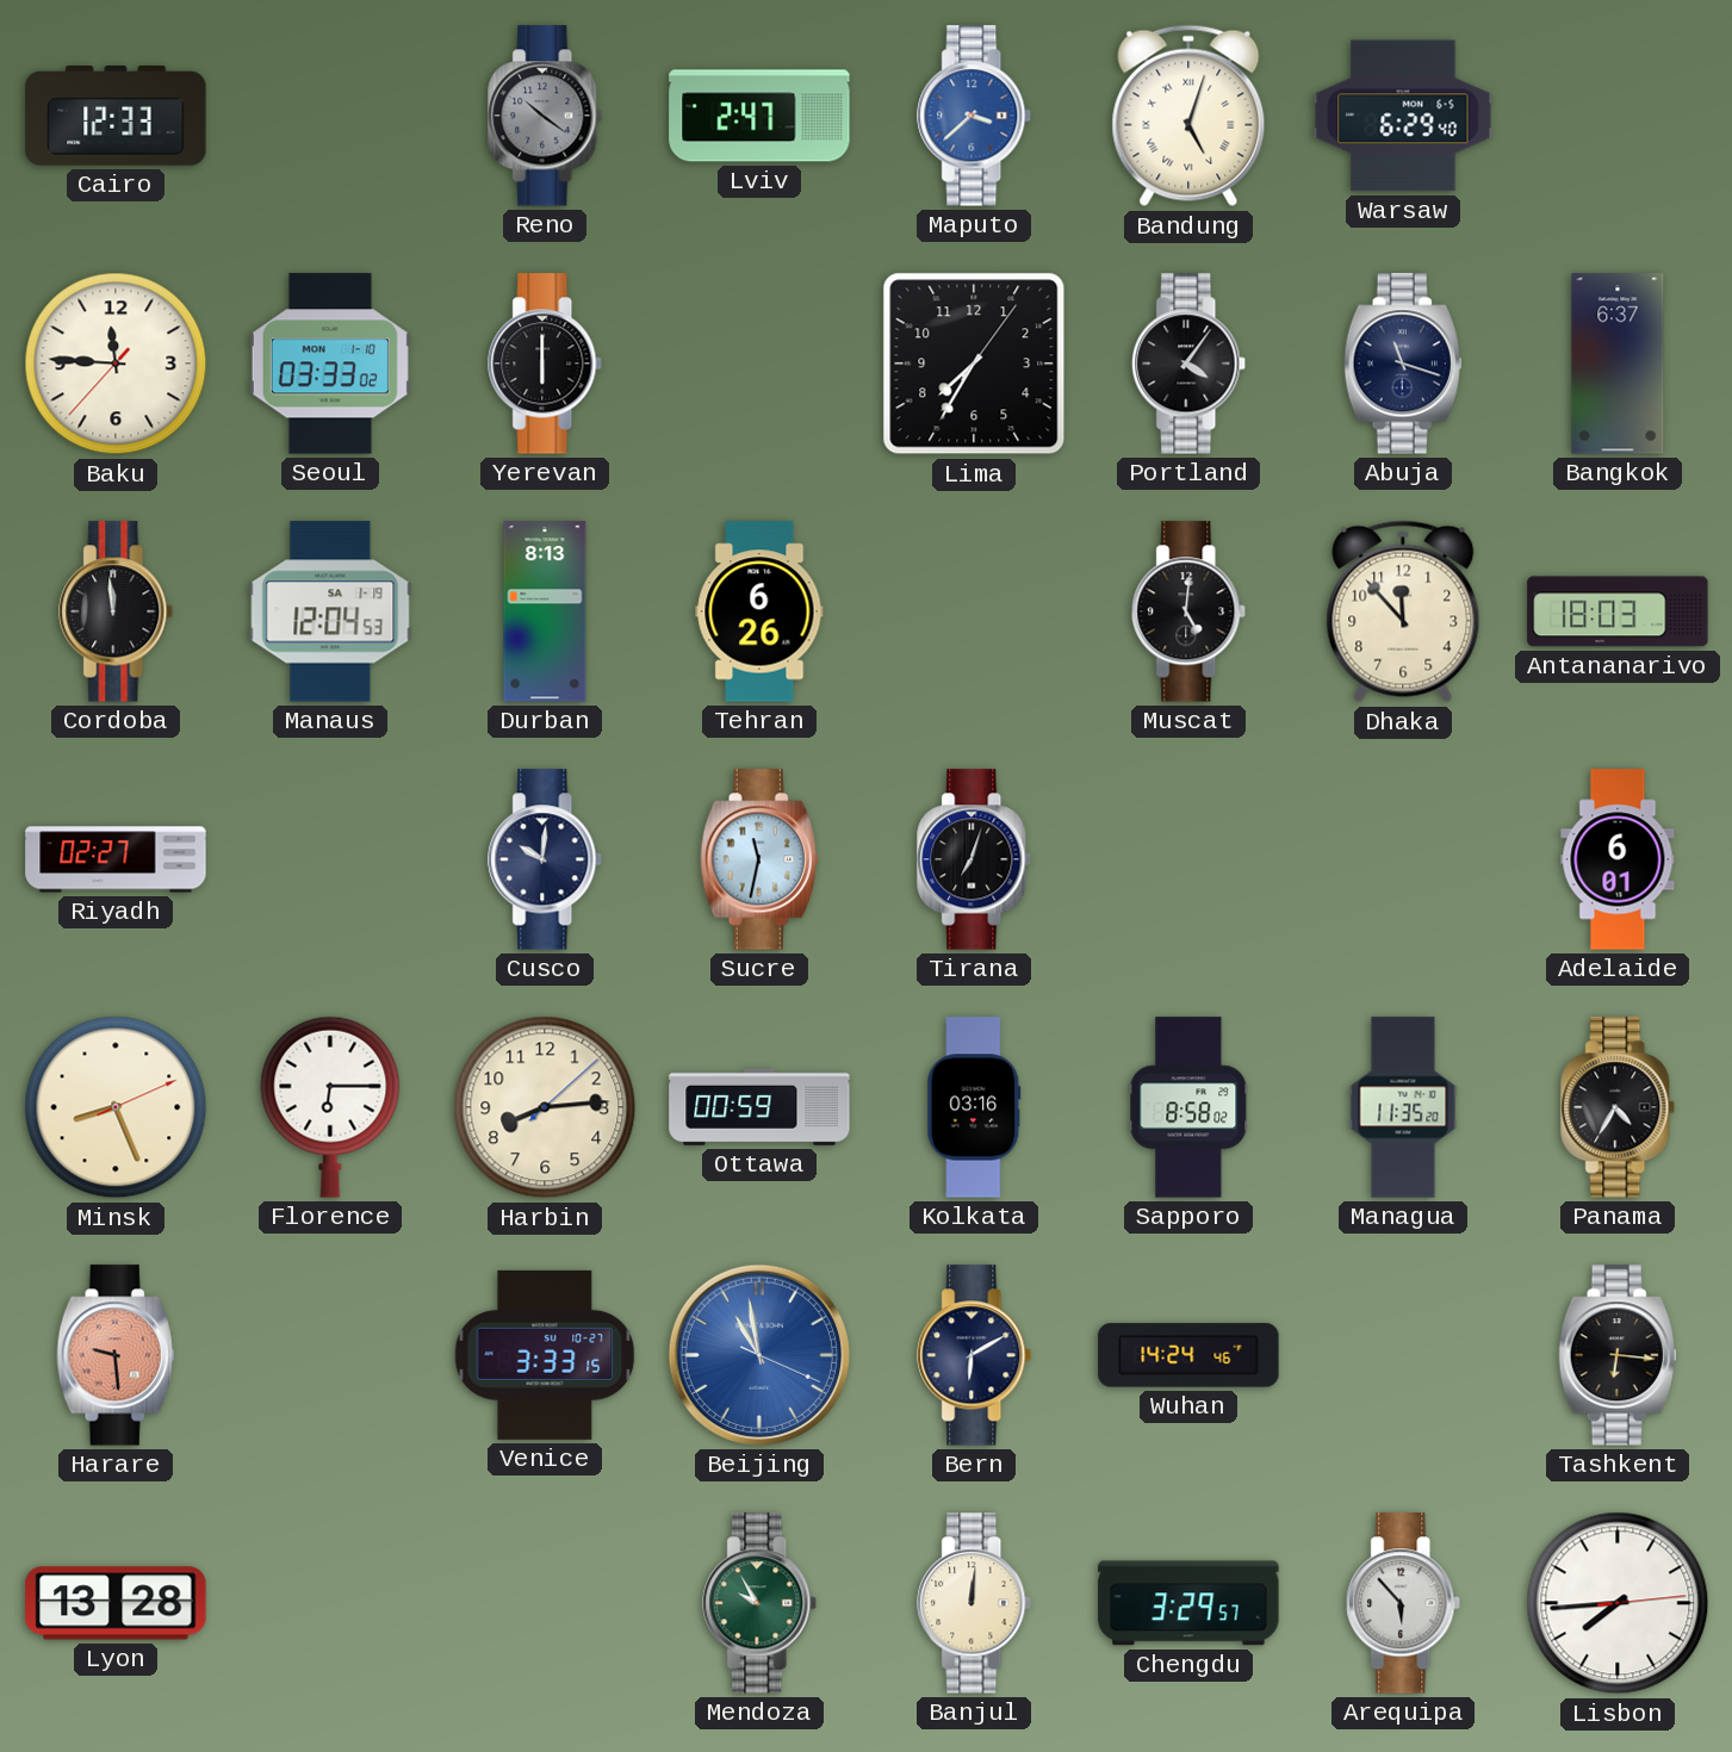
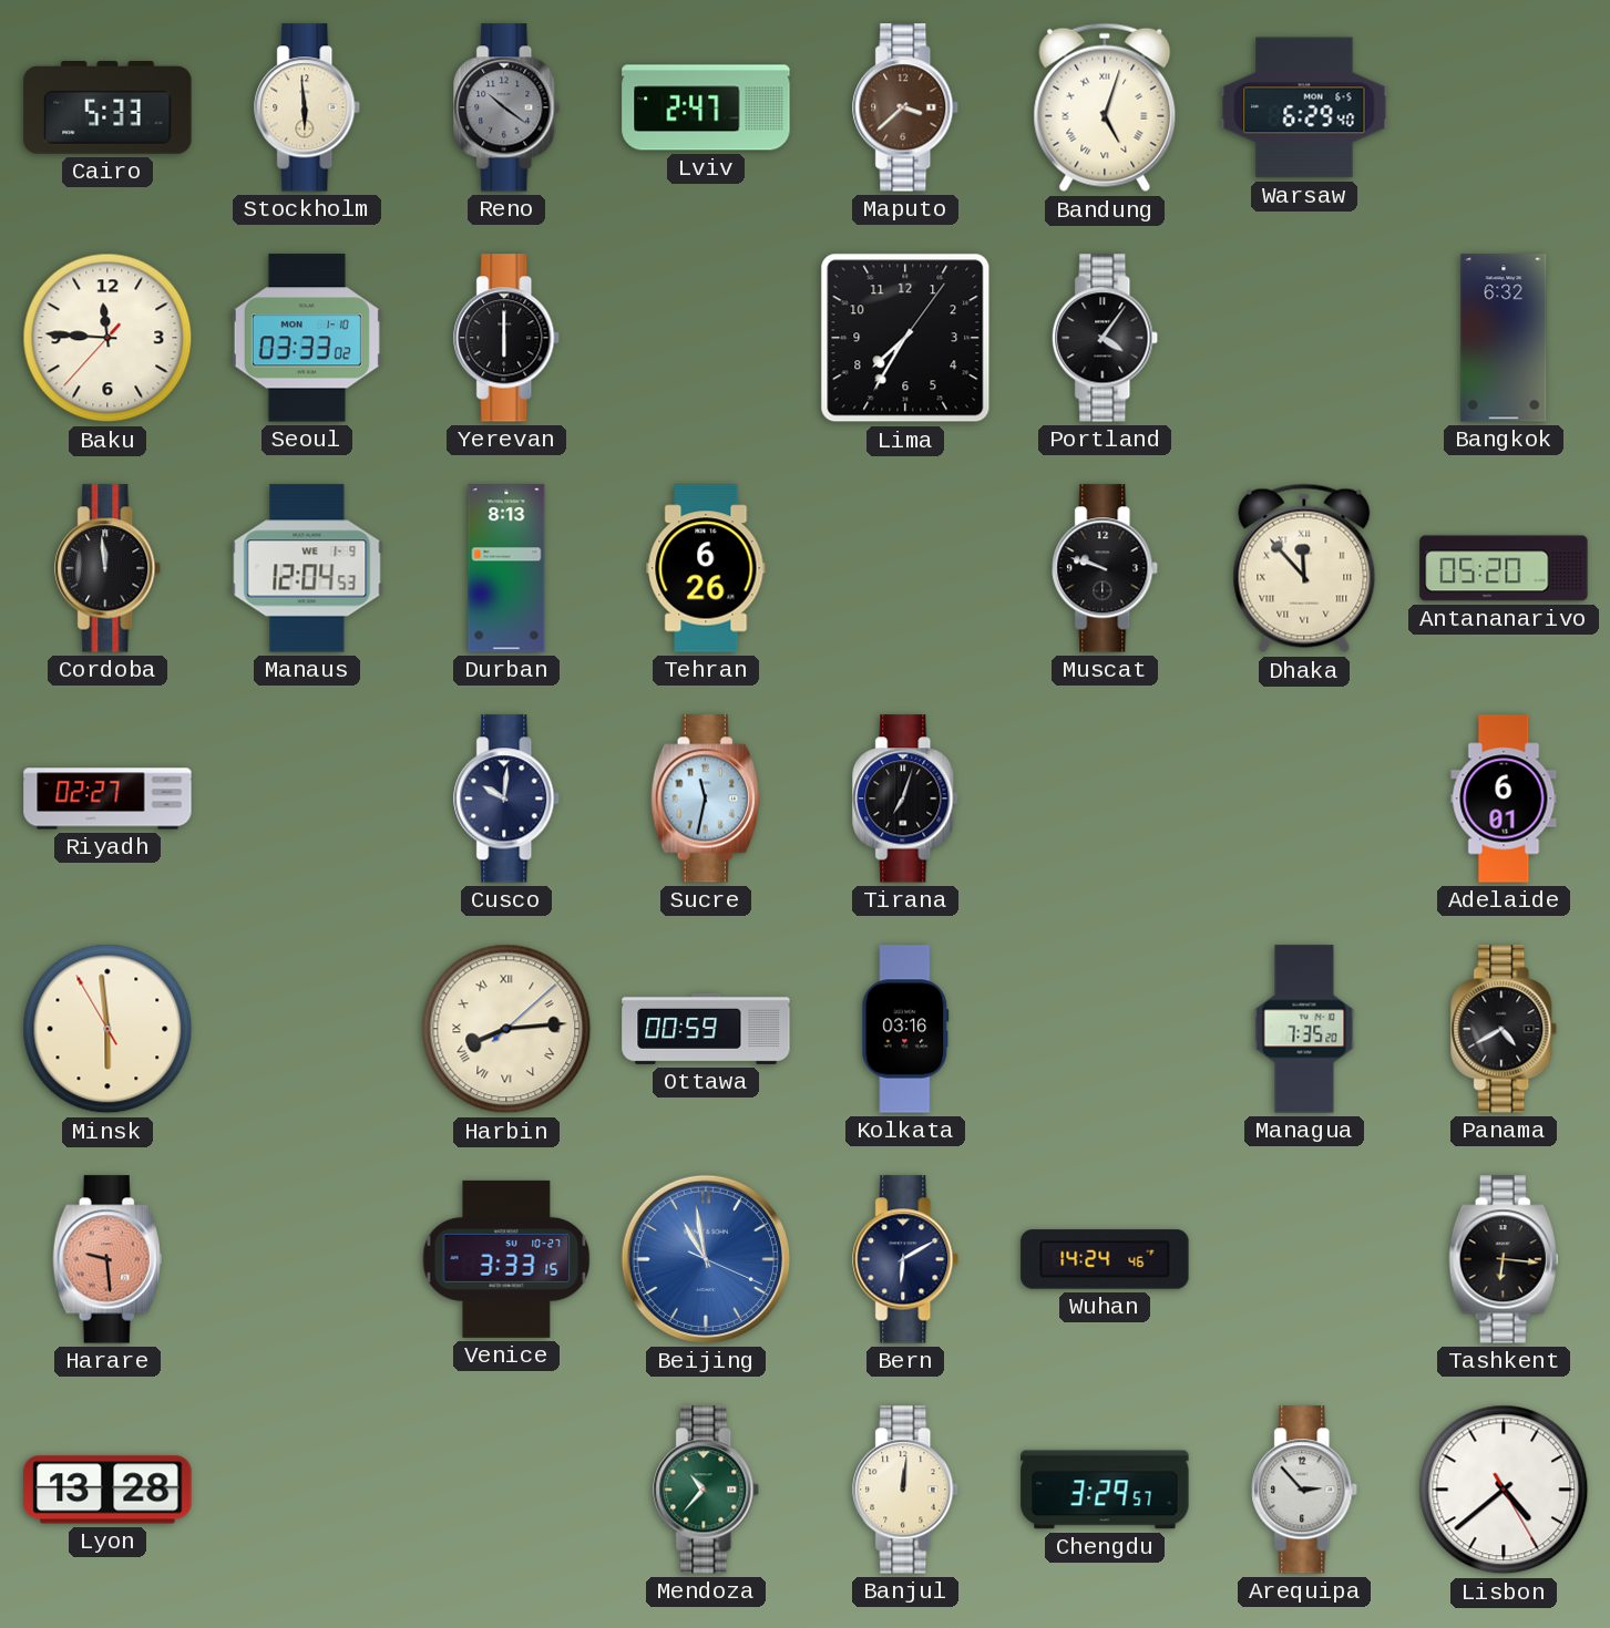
Cairo: 12:33 -> 5:33 (107, 109)
Stockholm: none -> 5:59 (308, 107)
Maputo dial: blue -> brown (906, 107)
Abuja: 11:18 -> none (1403, 364)
Bangkok: 6:37 -> 6:32 (1504, 338)
Manaus date: SA 1-19 -> WE 1-9 (307, 568)
Muscat: 5:01 -> 9:48 (1106, 568)
Dhaka numerals: Arabic -> Roman (1304, 568)
Antananarivo: 18:03 -> 05:20 (1504, 568)
Minsk: 8:26 -> 5:58 (107, 1029)
Florence: 6:15 -> none (330, 1107)
Harbin numerals: Arabic -> Roman (506, 1029)
Sapporo: 8:58 -> none (1188, 1107)
Managua: 11:35 -> 7:35 (1304, 1029)
Panama: 4:35 -> 4:40 (1505, 1029)
Mendoza: 9:55 -> 10:37 (707, 1490)
Arequipa: 5:53 -> 2:53 (1305, 1490)
Lisbon: 7:44 -> 4:38 (1504, 1490)
